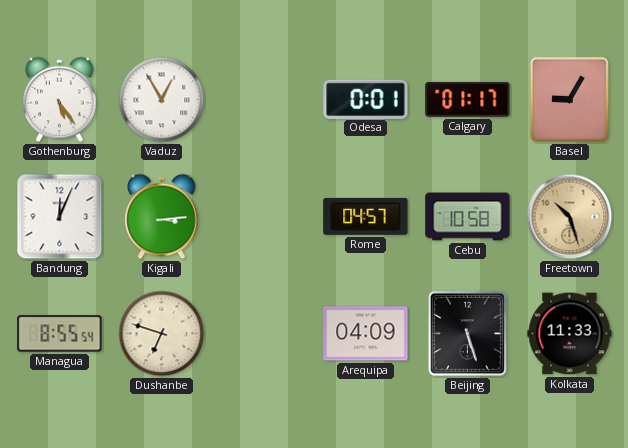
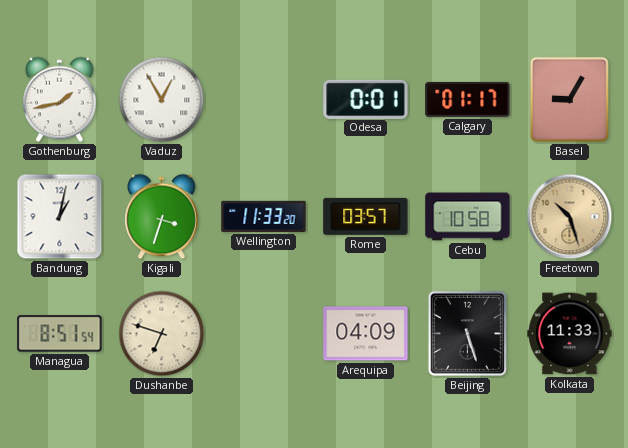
Gothenburg: 5:24 -> 1:43 (60, 100)
Bandung: 12:04 -> 1:02 (60, 217)
Kigali: 3:14 -> 3:33 (162, 217)
Wellington: none -> 11:33 (264, 216)
Rome: 04:57 -> 03:57 (366, 216)
Managua: 8:55 -> 8:51 (60, 334)
